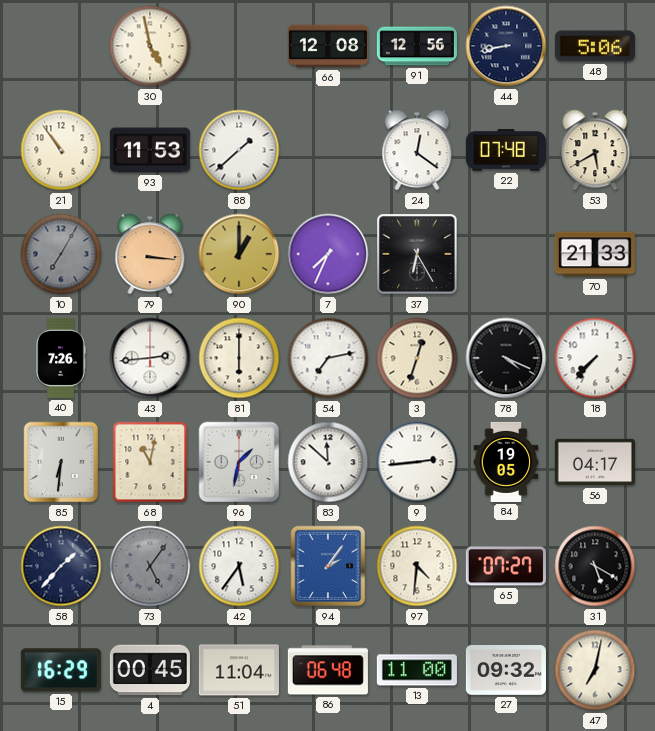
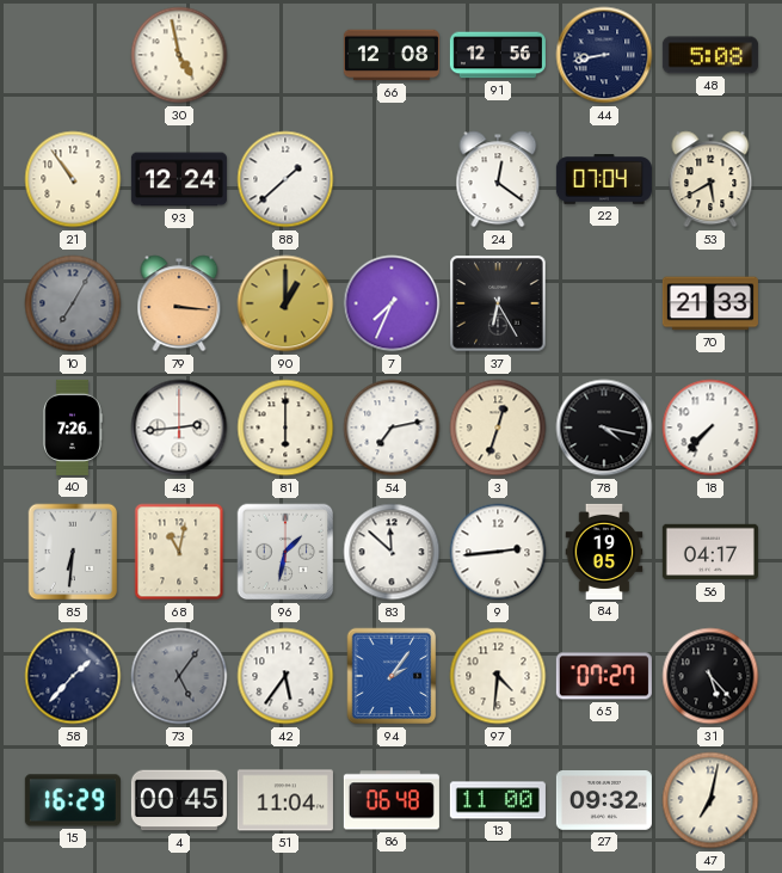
48: 5:06 -> 5:08 (710, 55)
93: 11:53 -> 12:24 (179, 179)
22: 07:48 -> 07:04 (604, 180)
78: 4:19 -> 4:17 (604, 428)
31: 5:20 -> 5:23 (710, 676)
